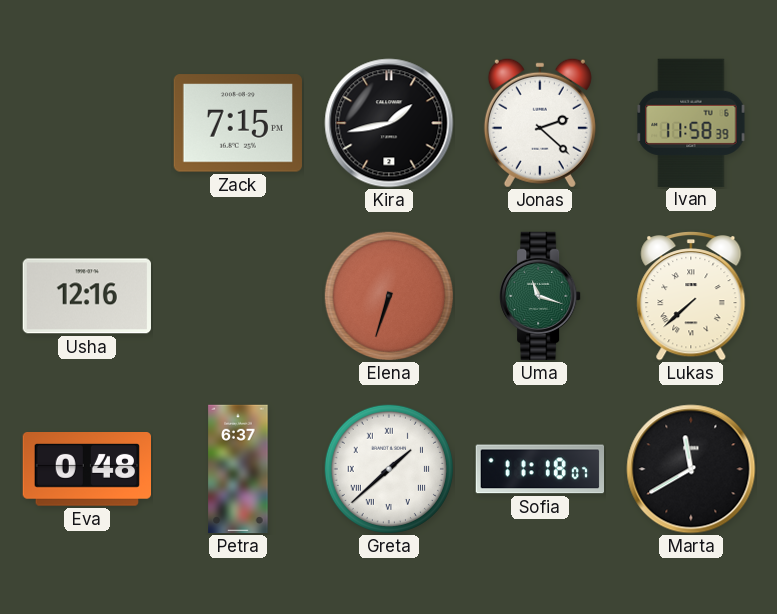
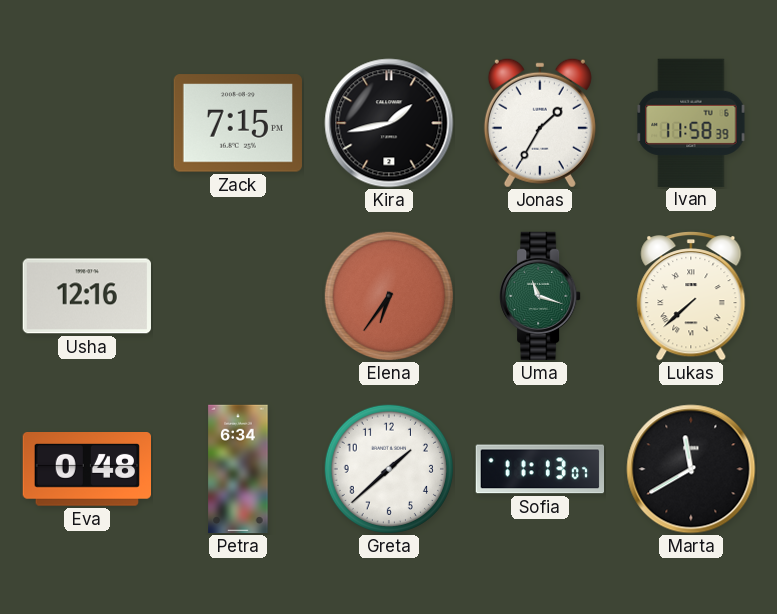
Jonas: 2:22 -> 1:35 (540, 123)
Elena: 6:33 -> 6:36 (388, 295)
Petra: 6:37 -> 6:34 (238, 469)
Greta numerals: Roman -> Arabic (388, 468)
Sofia: 11:18 -> 11:13 (539, 469)
